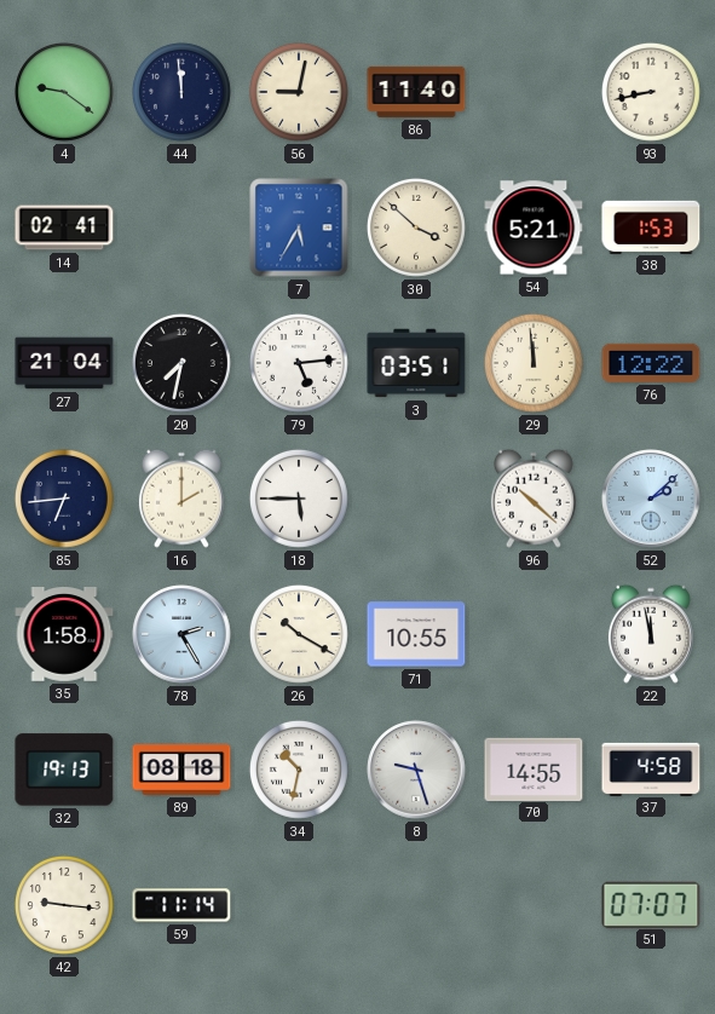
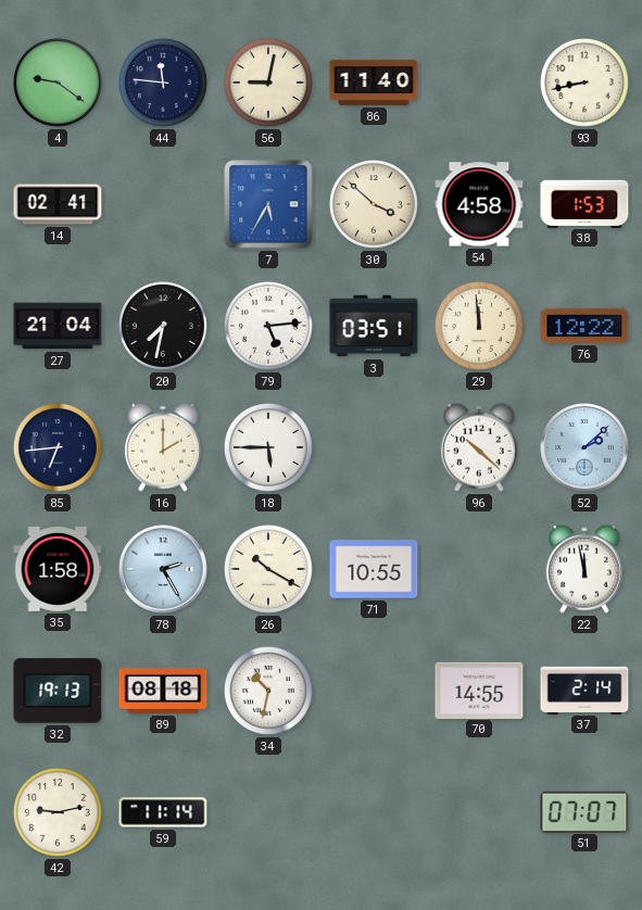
44: 11:59 -> 11:46 (163, 83)
54: 5:21 -> 4:58 (479, 204)
8: 9:27 -> none (416, 770)
37: 4:58 -> 2:14 (584, 690)
42: 9:16 -> 9:13 (58, 812)
